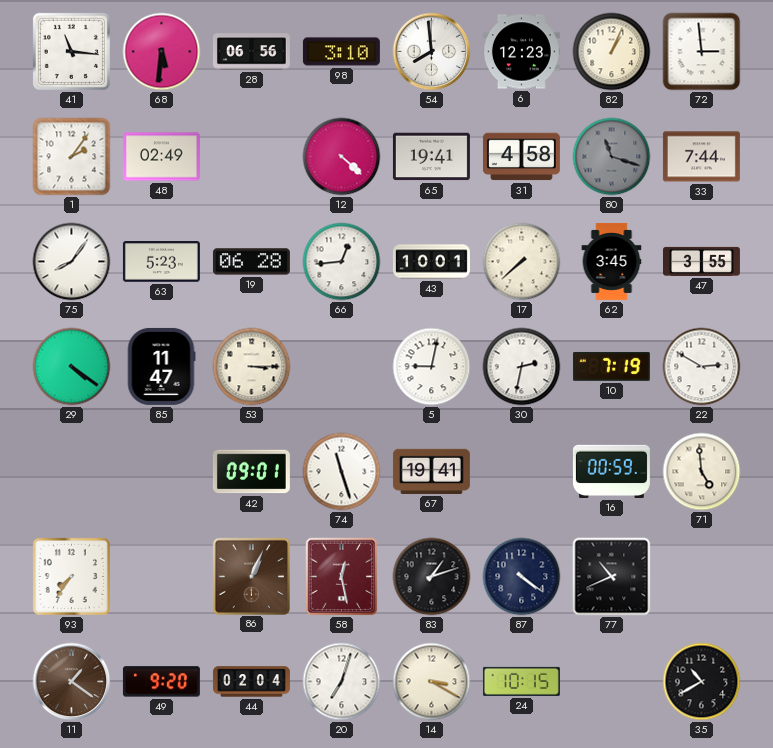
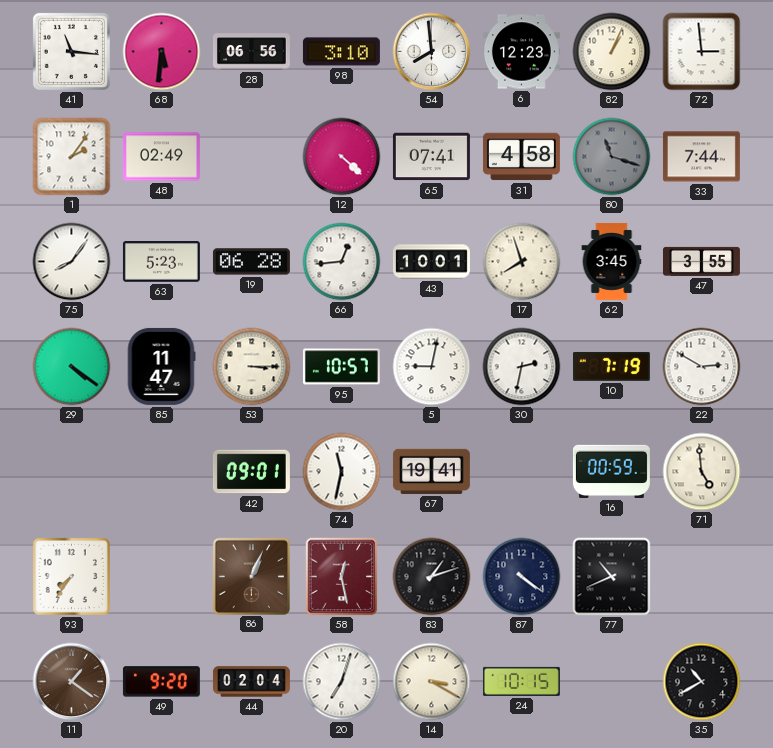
65: 19:41 -> 07:41 (431, 157)
17: 7:38 -> 7:57 (522, 262)
95: none -> 10:57 (341, 367)
74: 11:27 -> 11:32 (342, 472)
